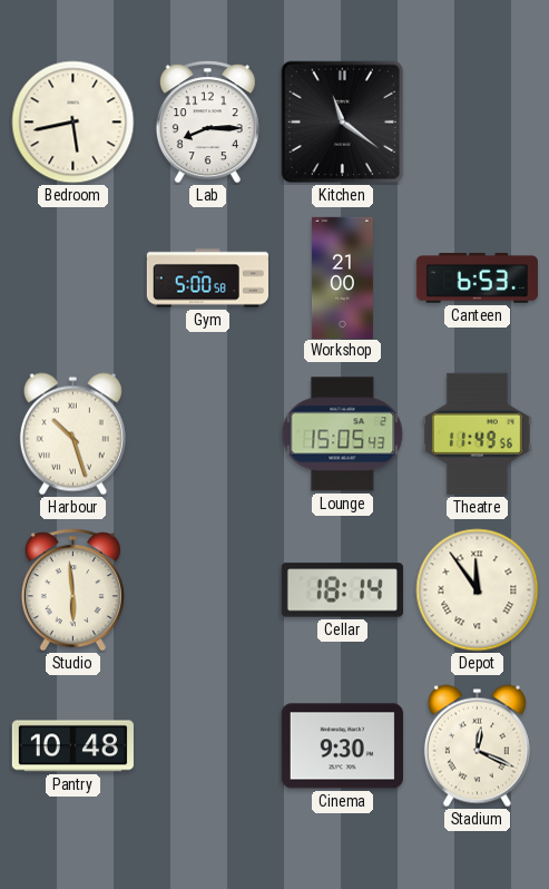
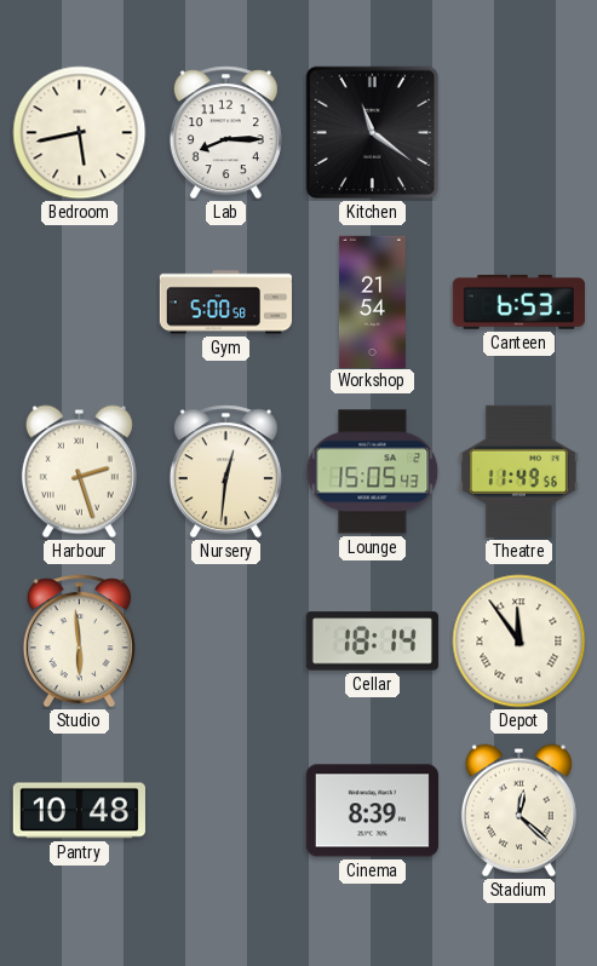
Workshop: 21:00 -> 21:54 (372, 301)
Harbour: 10:27 -> 2:27 (79, 472)
Nursery: none -> 12:31 (225, 472)
Cinema: 9:30 -> 8:39 (372, 811)
Stadium: 12:19 -> 12:22 (518, 811)
